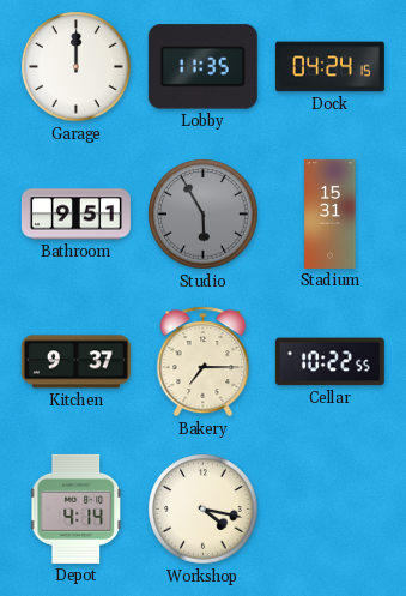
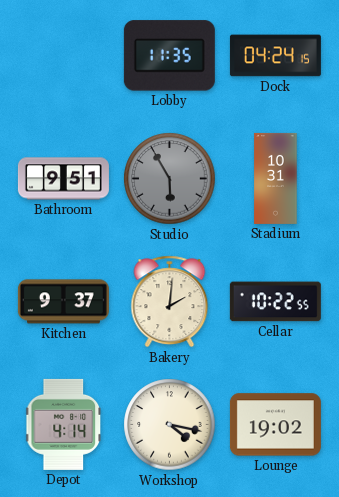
Garage: 12:00 -> none (77, 67)
Stadium: 15:31 -> 10:31 (276, 178)
Bakery: 7:15 -> 2:01 (170, 302)
Lounge: none -> 19:02 (275, 425)
